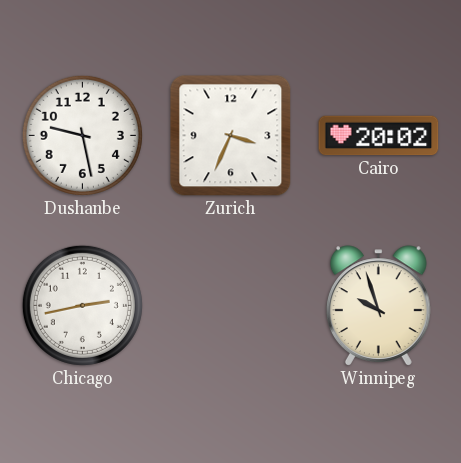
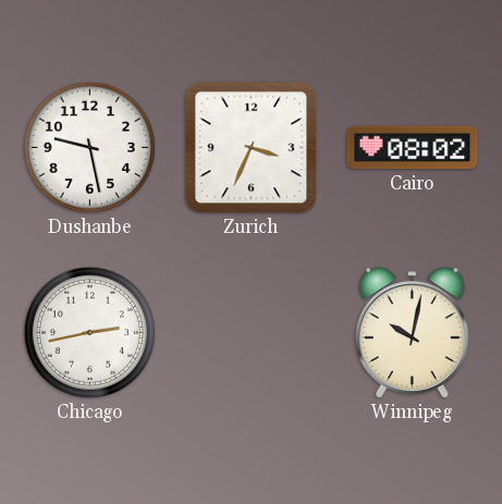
Cairo: 20:02 -> 08:02 (413, 148)
Winnipeg: 9:57 -> 10:02 (412, 333)
